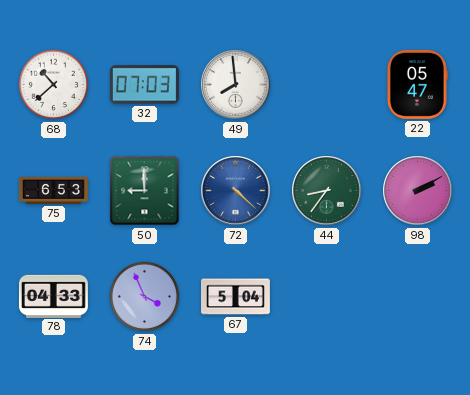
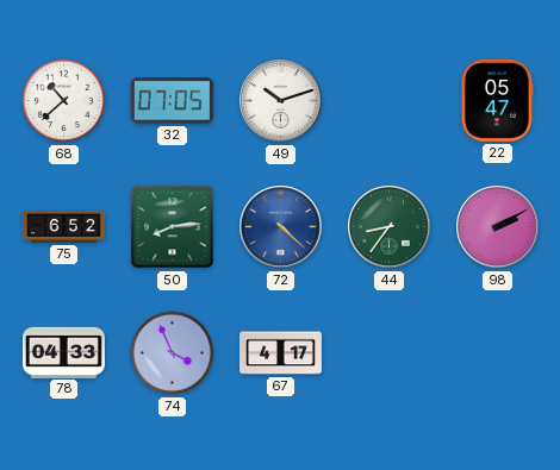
32: 07:03 -> 07:05 (172, 101)
49: 7:59 -> 10:12 (281, 101)
75: 6:53 -> 6:52 (64, 226)
50: 9:00 -> 8:14 (173, 227)
67: 5:04 -> 4:17 (281, 353)
